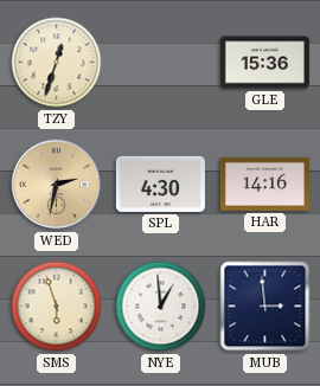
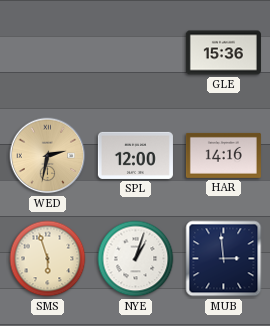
TZY: 12:33 -> none (57, 63)
SPL: 4:30 -> 12:00 (135, 155)
NYE: 12:59 -> 1:03 (136, 259)
